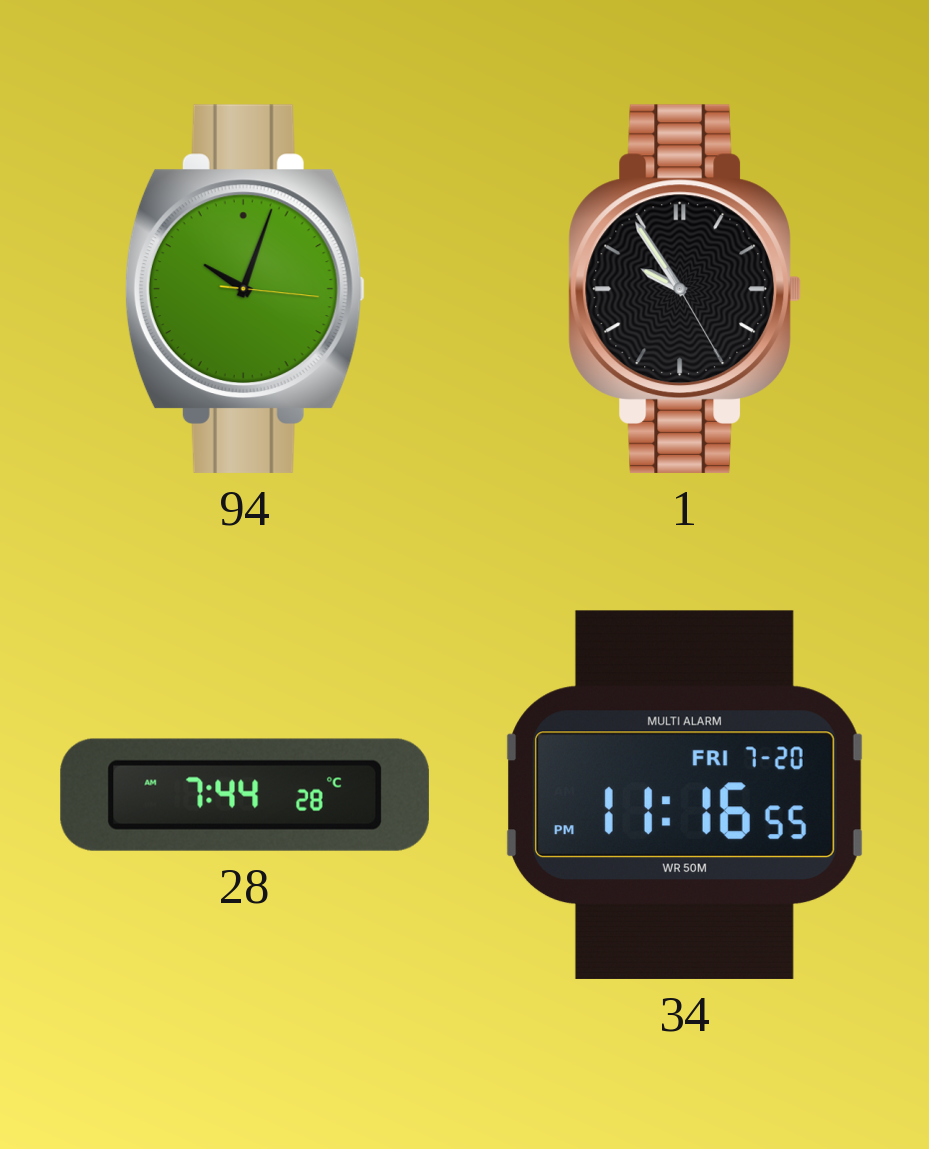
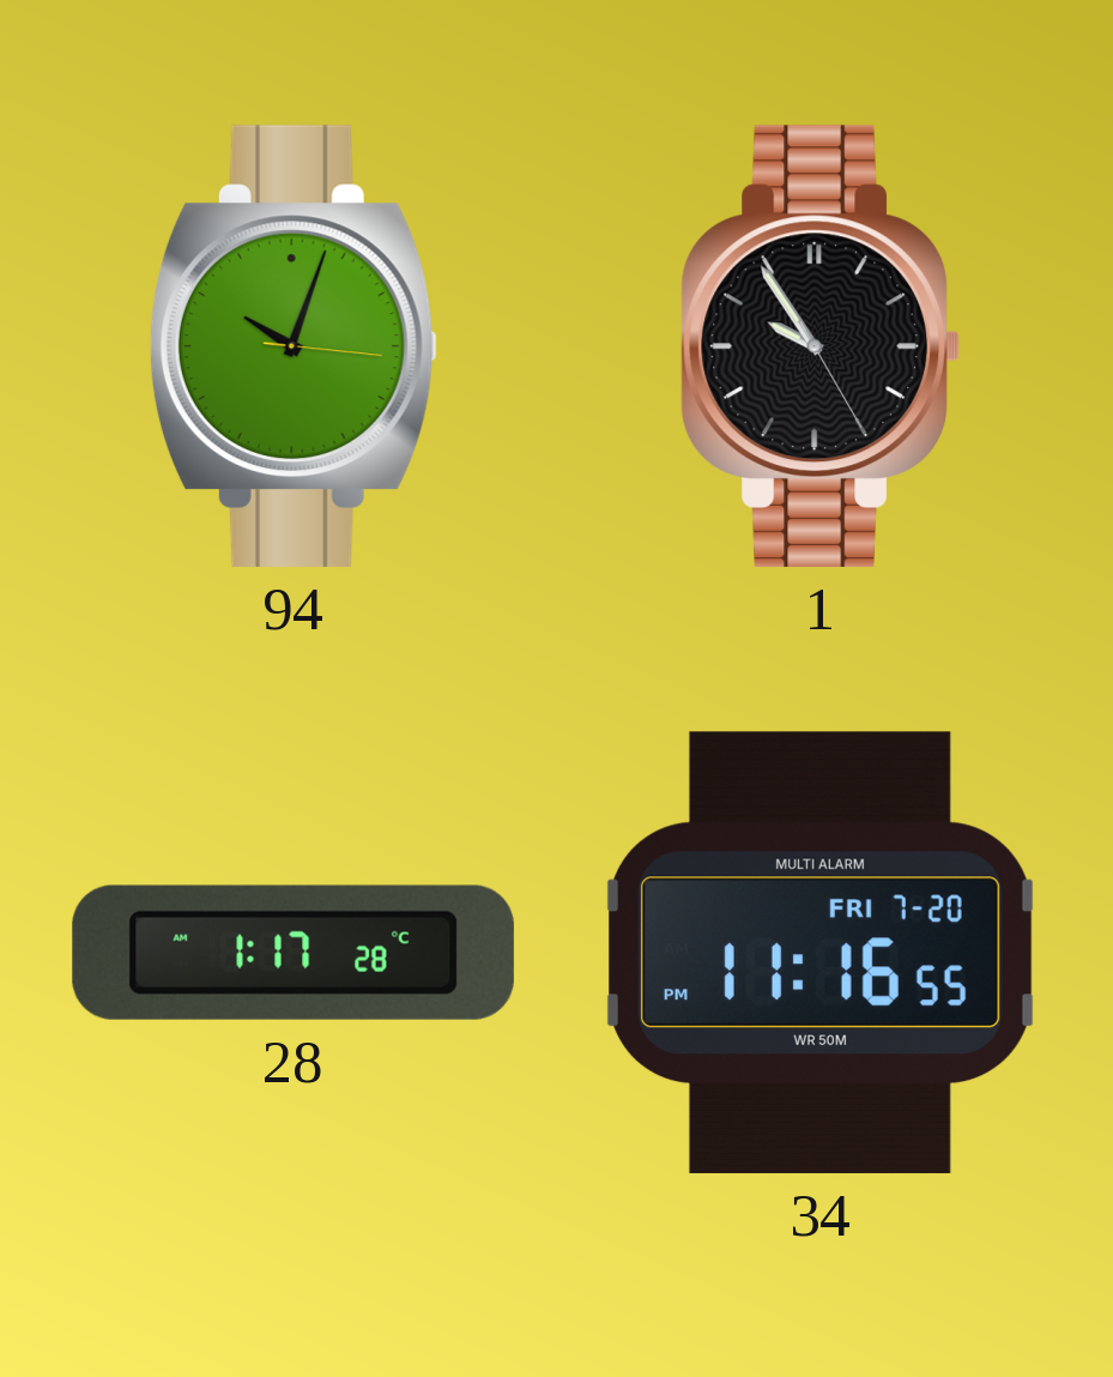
28: 7:44 -> 1:17 (294, 953)
